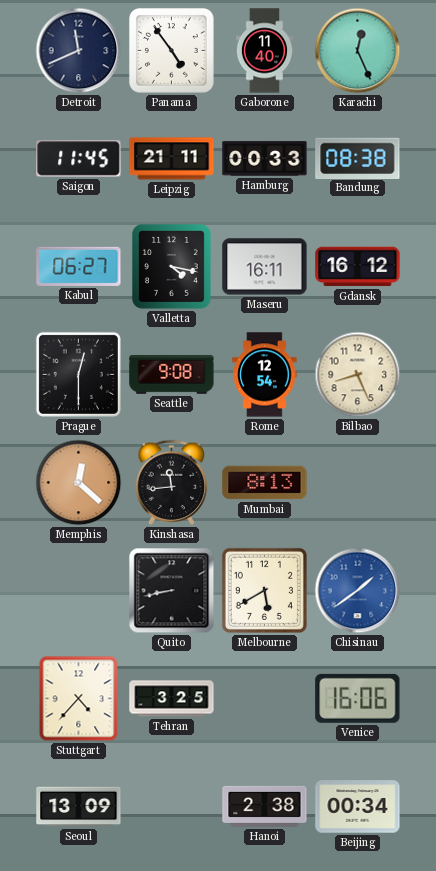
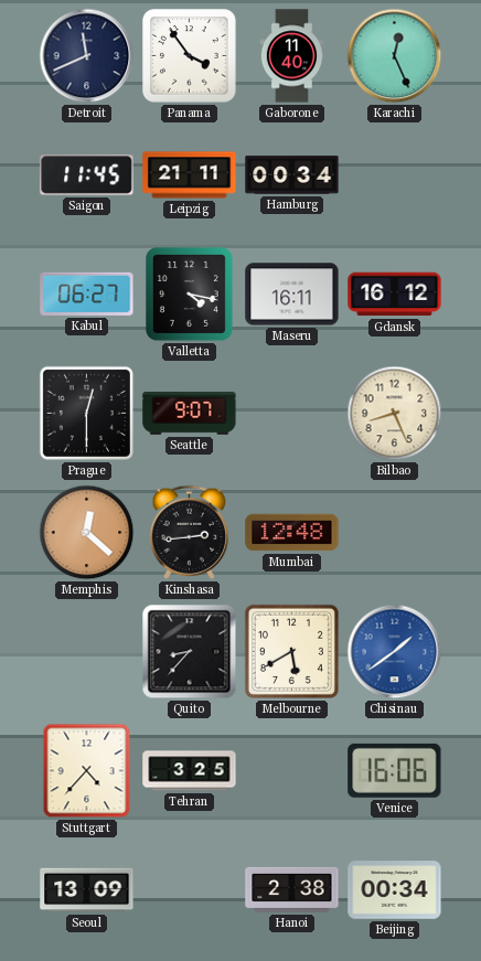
Panama: 4:54 -> 3:54 (190, 56)
Hamburg: 00:33 -> 00:34 (292, 175)
Bandung: 08:38 -> none (358, 158)
Seattle: 9:08 -> 9:07 (190, 413)
Rome: 12:54 -> none (265, 375)
Kinshasa: 11:44 -> 2:44 (190, 532)
Mumbai: 8:13 -> 12:48 (292, 533)
Quito: 8:43 -> 8:37 (190, 652)
